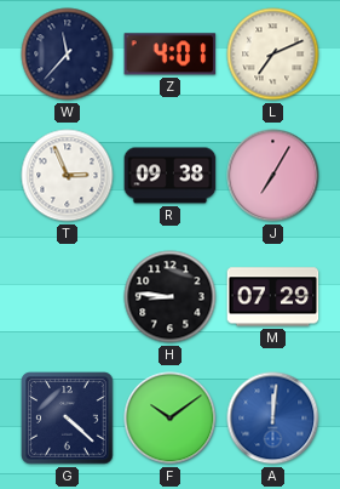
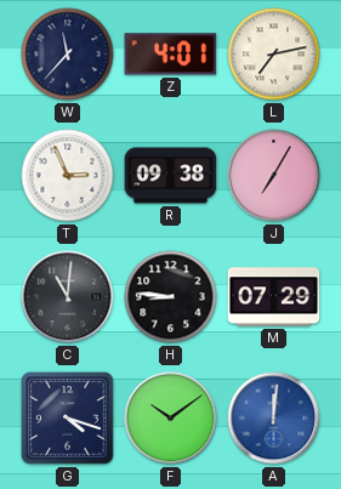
L: 7:11 -> 7:13 (274, 55)
C: none -> 11:01 (68, 297)
G: 4:22 -> 4:18 (68, 419)
